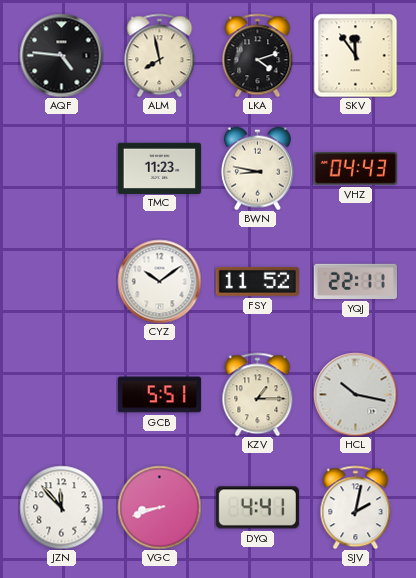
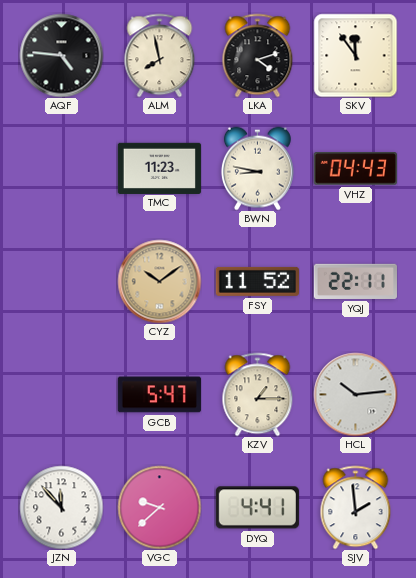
CYZ dial: white -> champagne (159, 281)
GCB: 5:51 -> 5:47 (159, 395)
HCL: 10:17 -> 10:14 (355, 394)
VGC: 8:42 -> 9:38 (159, 507)
SJV: 2:02 -> 1:59 (356, 507)
